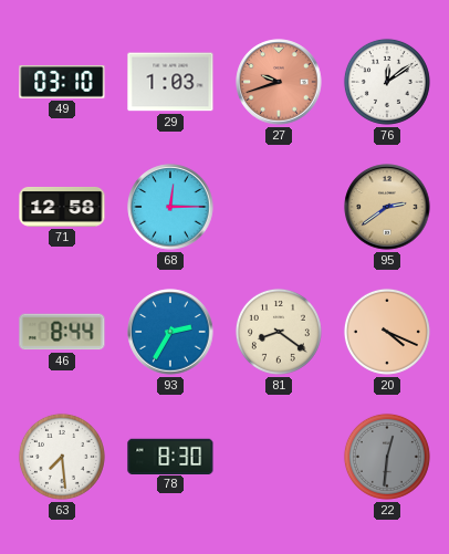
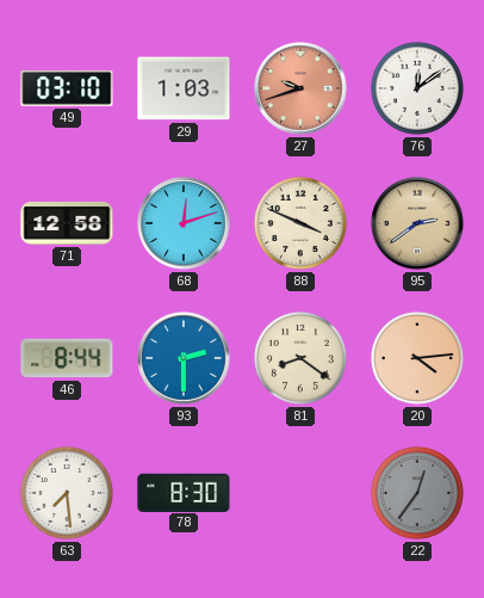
68: 12:15 -> 12:12 (184, 223)
88: none -> 3:49 (300, 223)
93: 2:35 -> 2:30 (184, 358)
20: 4:19 -> 4:14 (417, 358)
22: 12:31 -> 12:36 (417, 493)
